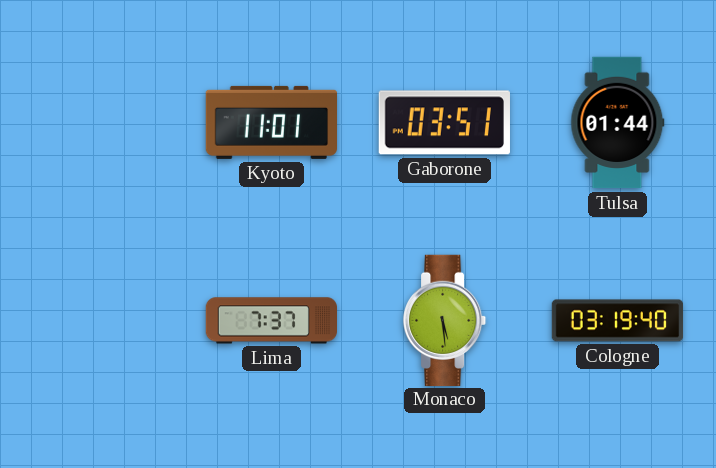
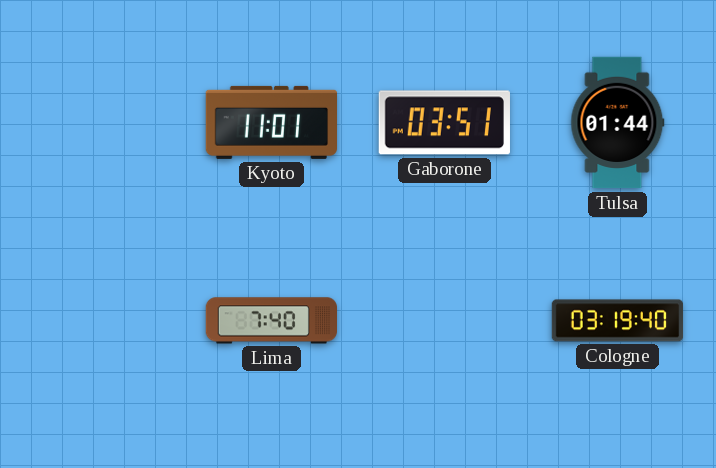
Lima: 7:37 -> 7:40 (271, 321)
Monaco: 5:29 -> none (446, 320)
